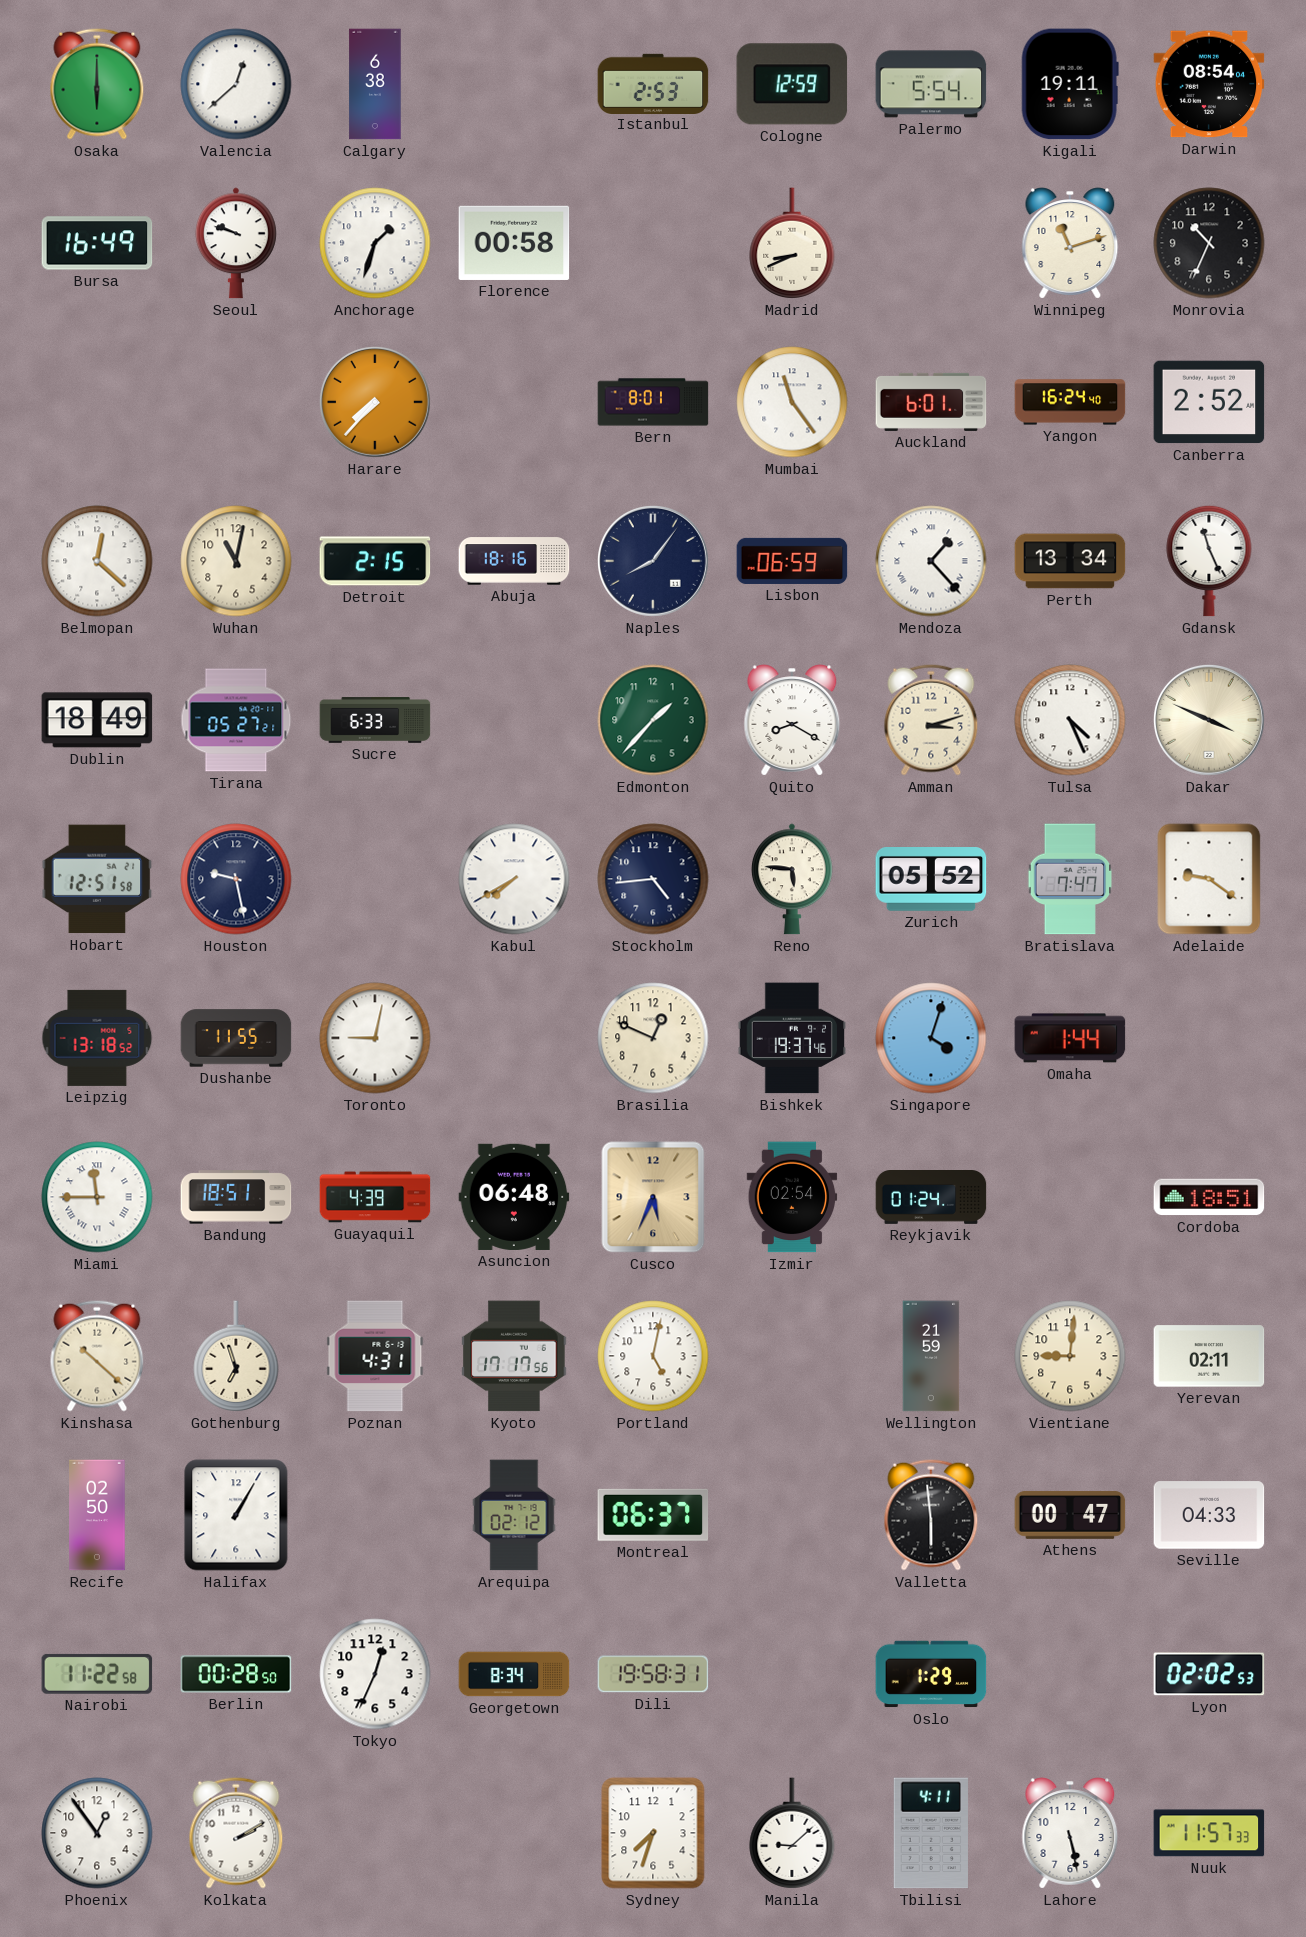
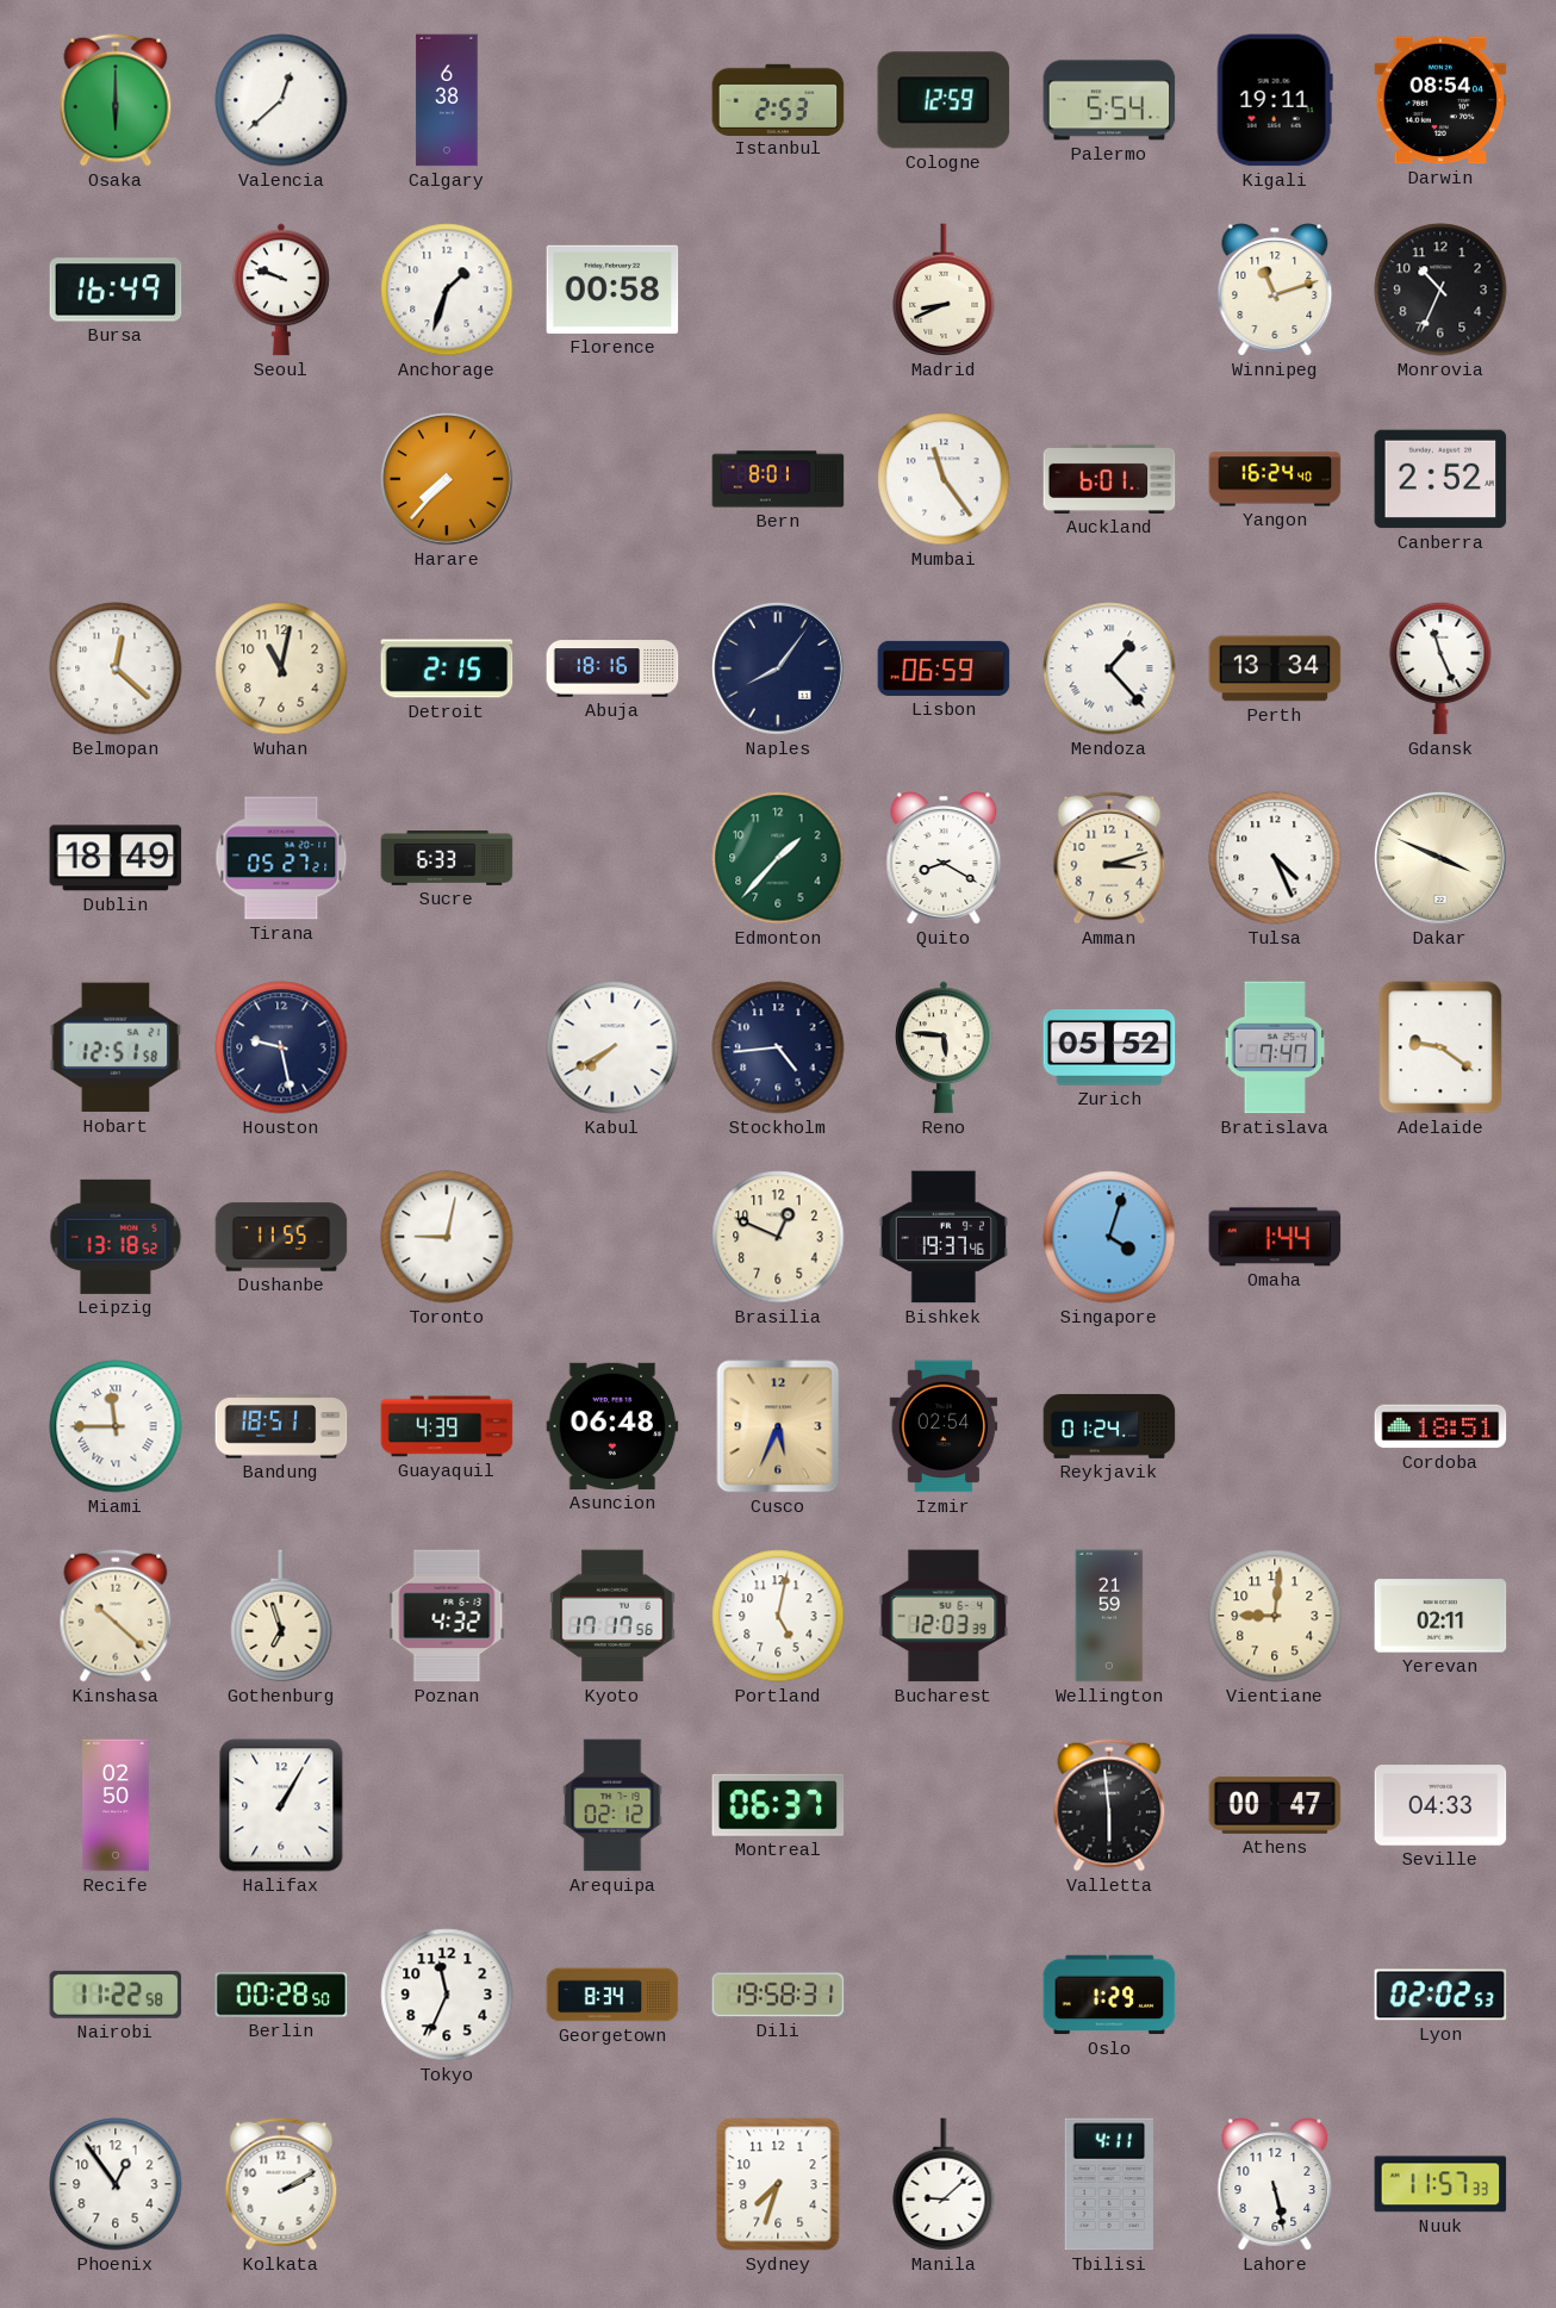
Poznan: 4:31 -> 4:32 (447, 1616)
Bucharest: none -> 12:03 (944, 1616)
Tokyo: 12:34 -> 11:34 (447, 1995)
